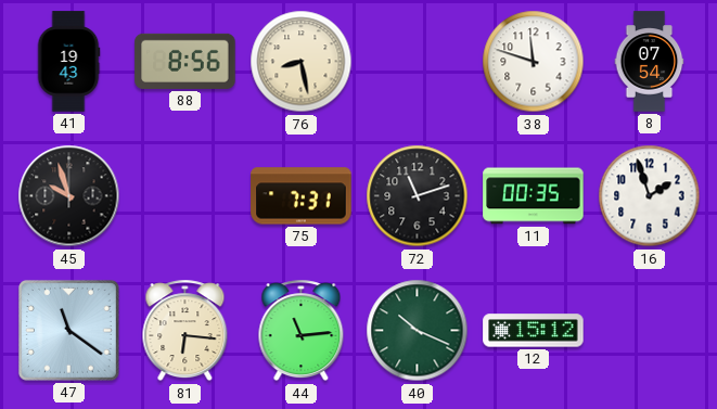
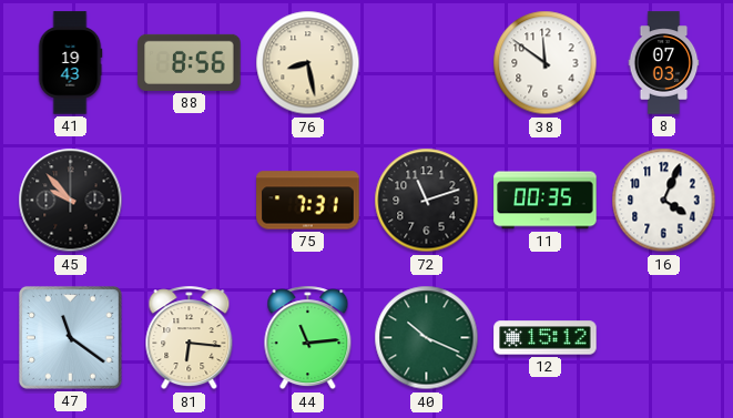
38: 11:48 -> 11:51 (546, 63)
8: 07:54 -> 07:03 (664, 63)
45: 9:57 -> 9:53 (71, 201)
16: 1:57 -> 4:04 (664, 201)
